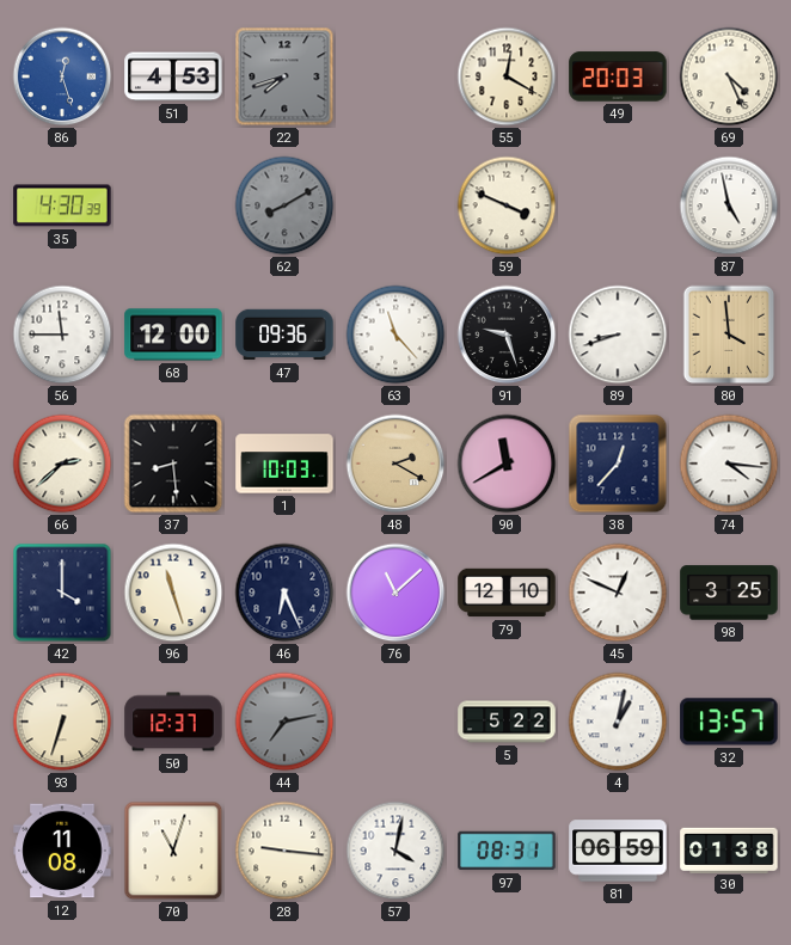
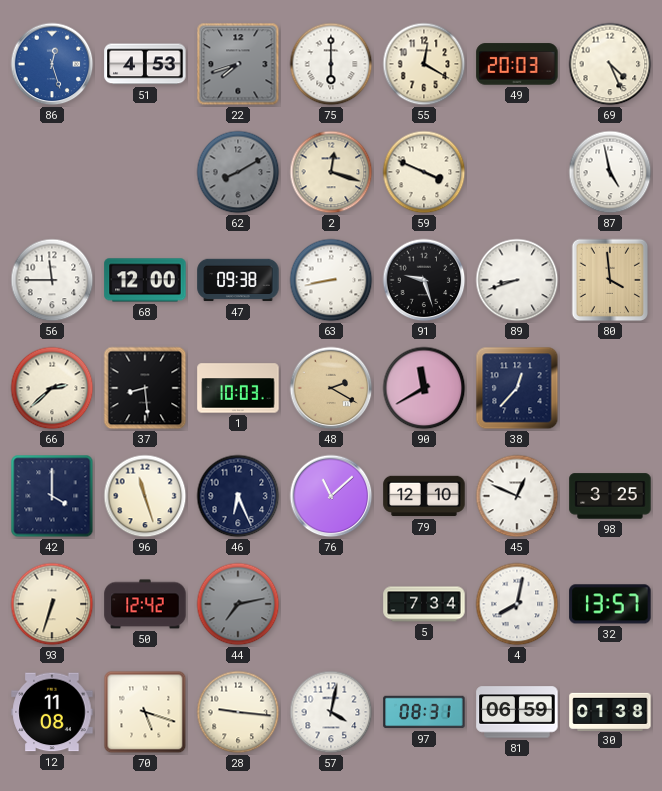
75: none -> 6:00 (331, 64)
35: 4:30 -> none (62, 205)
2: none -> 12:18 (331, 172)
47: 09:36 -> 09:38 (238, 280)
63: 11:23 -> 8:43 (331, 280)
74: 4:16 -> none (729, 464)
50: 12:37 -> 12:42 (145, 604)
5: 5:22 -> 7:34 (424, 604)
4: 1:02 -> 8:02 (517, 604)
70: 11:03 -> 5:18 (145, 712)
